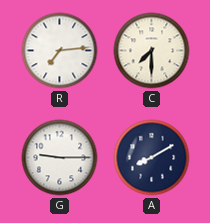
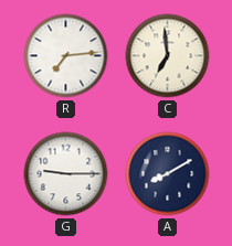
C: 7:30 -> 6:59 (168, 56)
